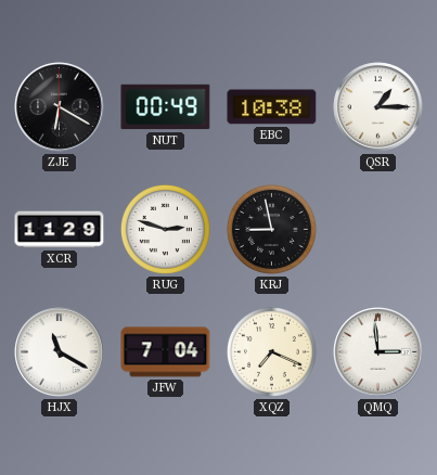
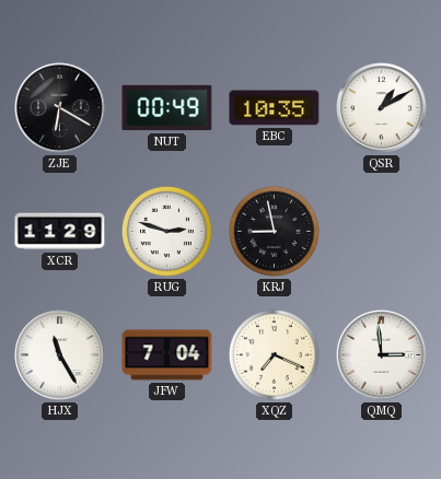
EBC: 10:38 -> 10:35 (275, 108)
QSR: 1:15 -> 1:10 (382, 108)
HJX: 11:20 -> 11:25 (60, 355)
